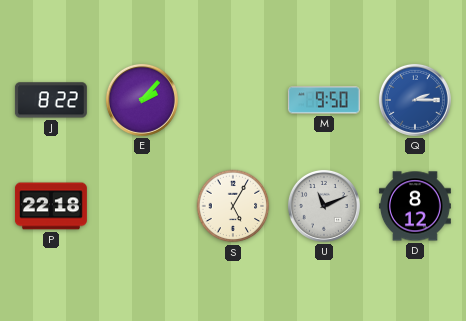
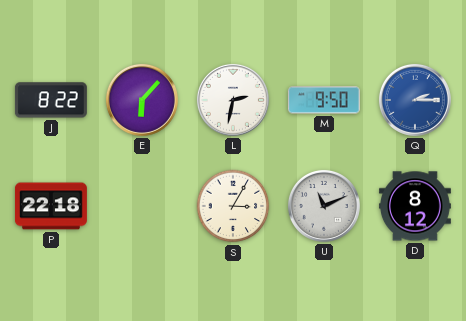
E: 2:07 -> 6:07 (142, 100)
L: none -> 2:32 (233, 100)
S: 5:05 -> 3:05 (233, 206)
